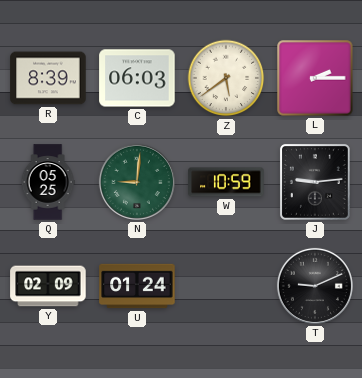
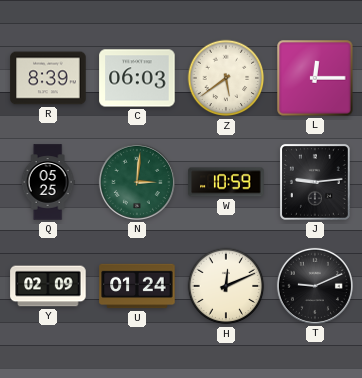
L: 2:15 -> 12:15 (315, 78)
N: 9:01 -> 3:01 (137, 182)
H: none -> 12:11 (226, 286)
